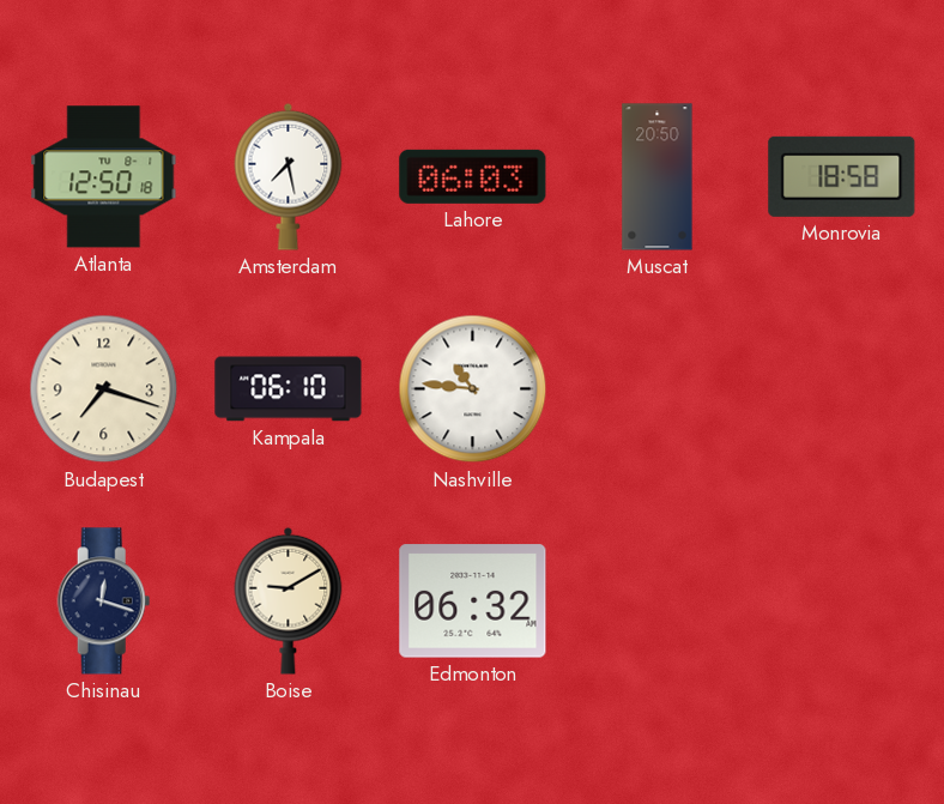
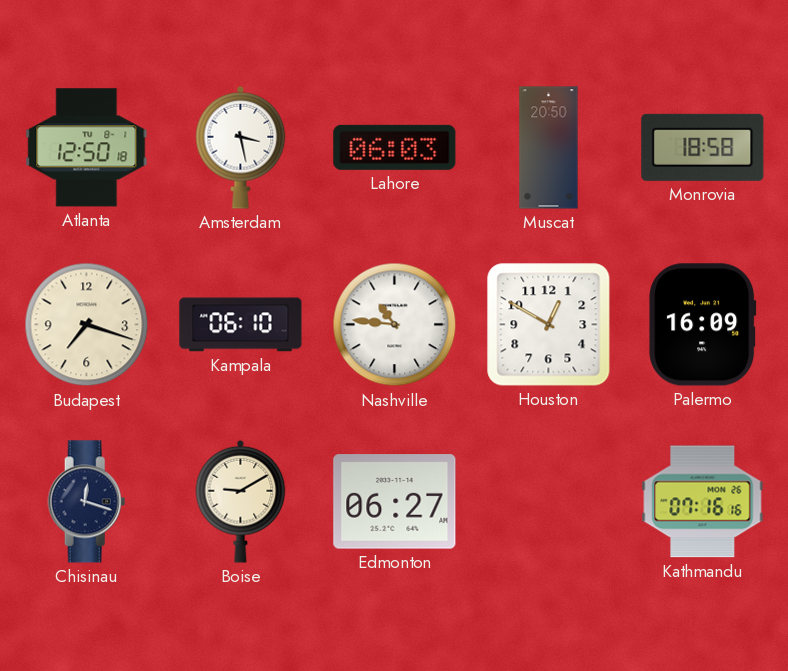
Amsterdam: 7:28 -> 3:28 (241, 147)
Houston: none -> 12:50 (549, 325)
Palermo: none -> 16:09 (703, 325)
Edmonton: 06:32 -> 06:27 (395, 502)
Kathmandu: none -> 07:16 (703, 502)
